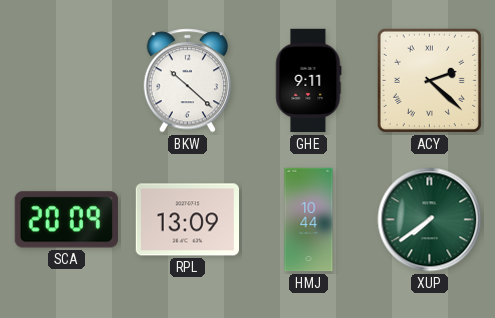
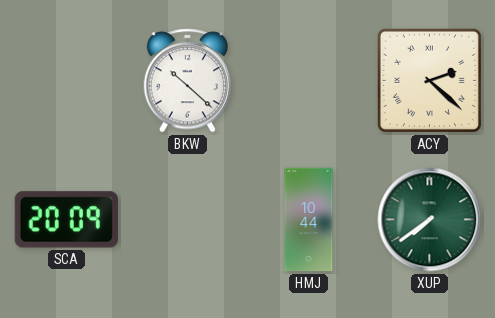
GHE: 9:11 -> none (308, 81)
RPL: 13:09 -> none (187, 220)
